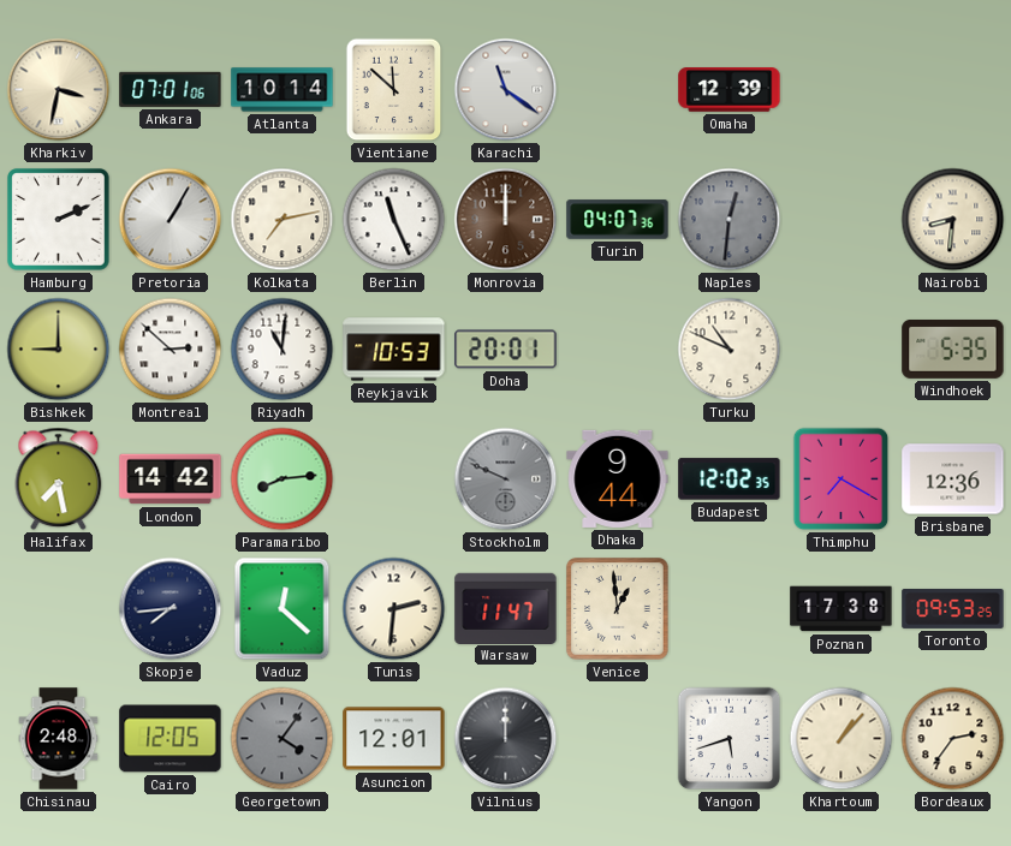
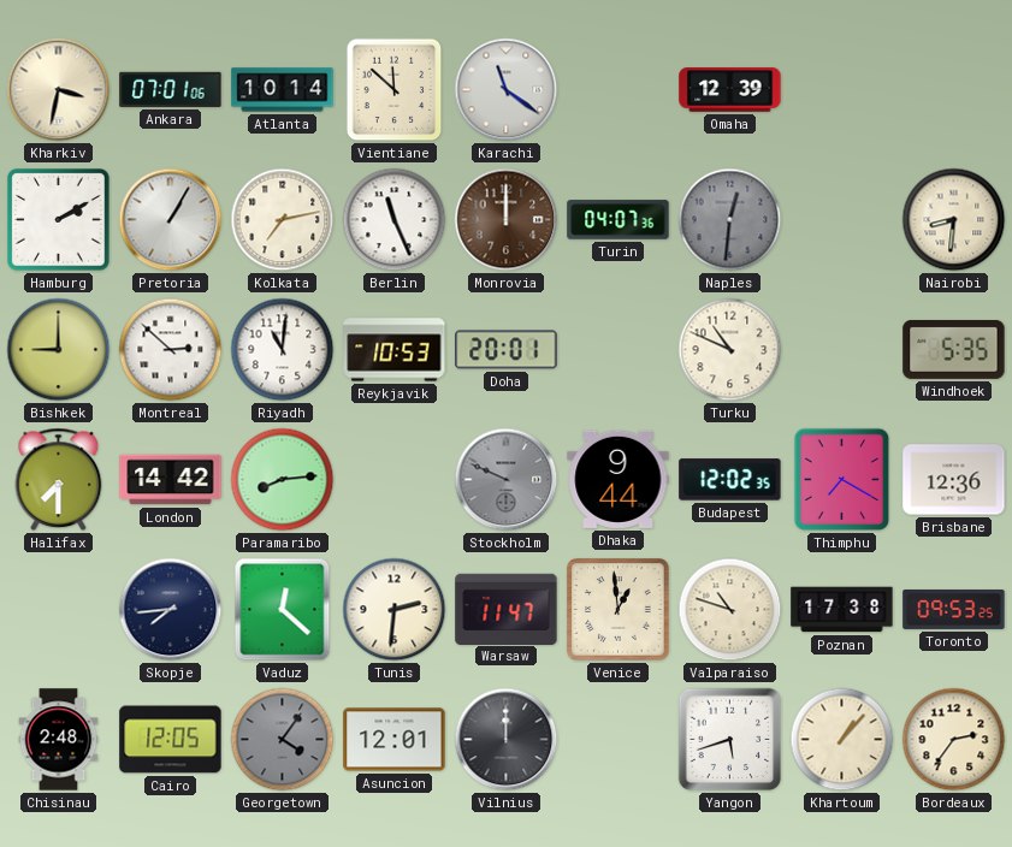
Hamburg: 2:11 -> 2:10 (59, 220)
Halifax: 7:28 -> 7:30 (59, 480)
Valparaiso: none -> 10:48 (730, 610)
